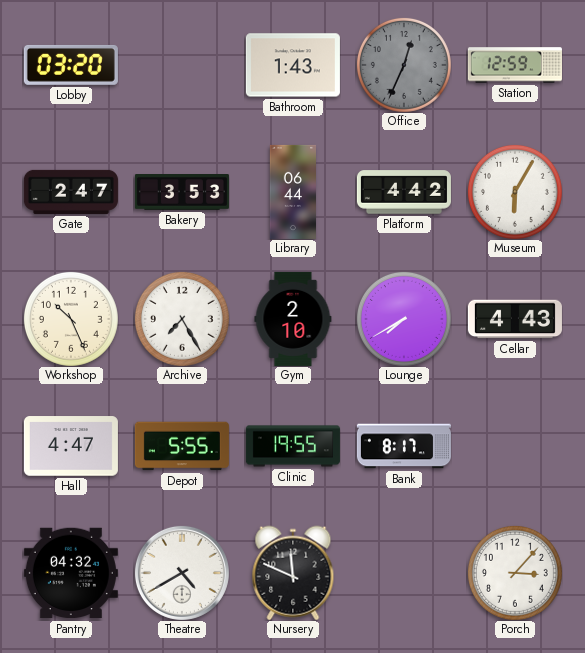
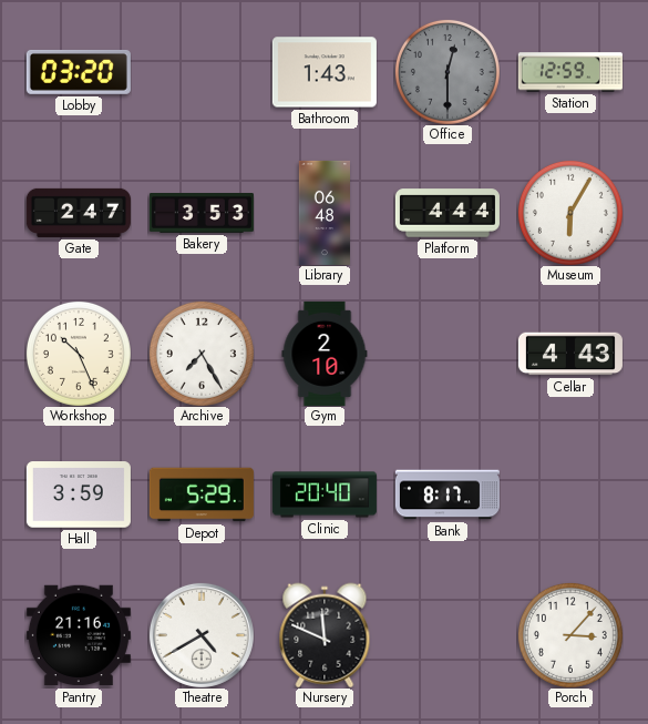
Office: 12:34 -> 12:30 (448, 72)
Library: 06:44 -> 06:48 (323, 213)
Platform: 4:42 -> 4:44 (448, 213)
Lounge: 7:40 -> none (404, 319)
Hall: 4:47 -> 3:59 (79, 494)
Depot: 5:55 -> 5:29 (202, 494)
Clinic: 19:55 -> 20:40 (325, 494)
Pantry: 04:32 -> 21:16 (79, 635)
